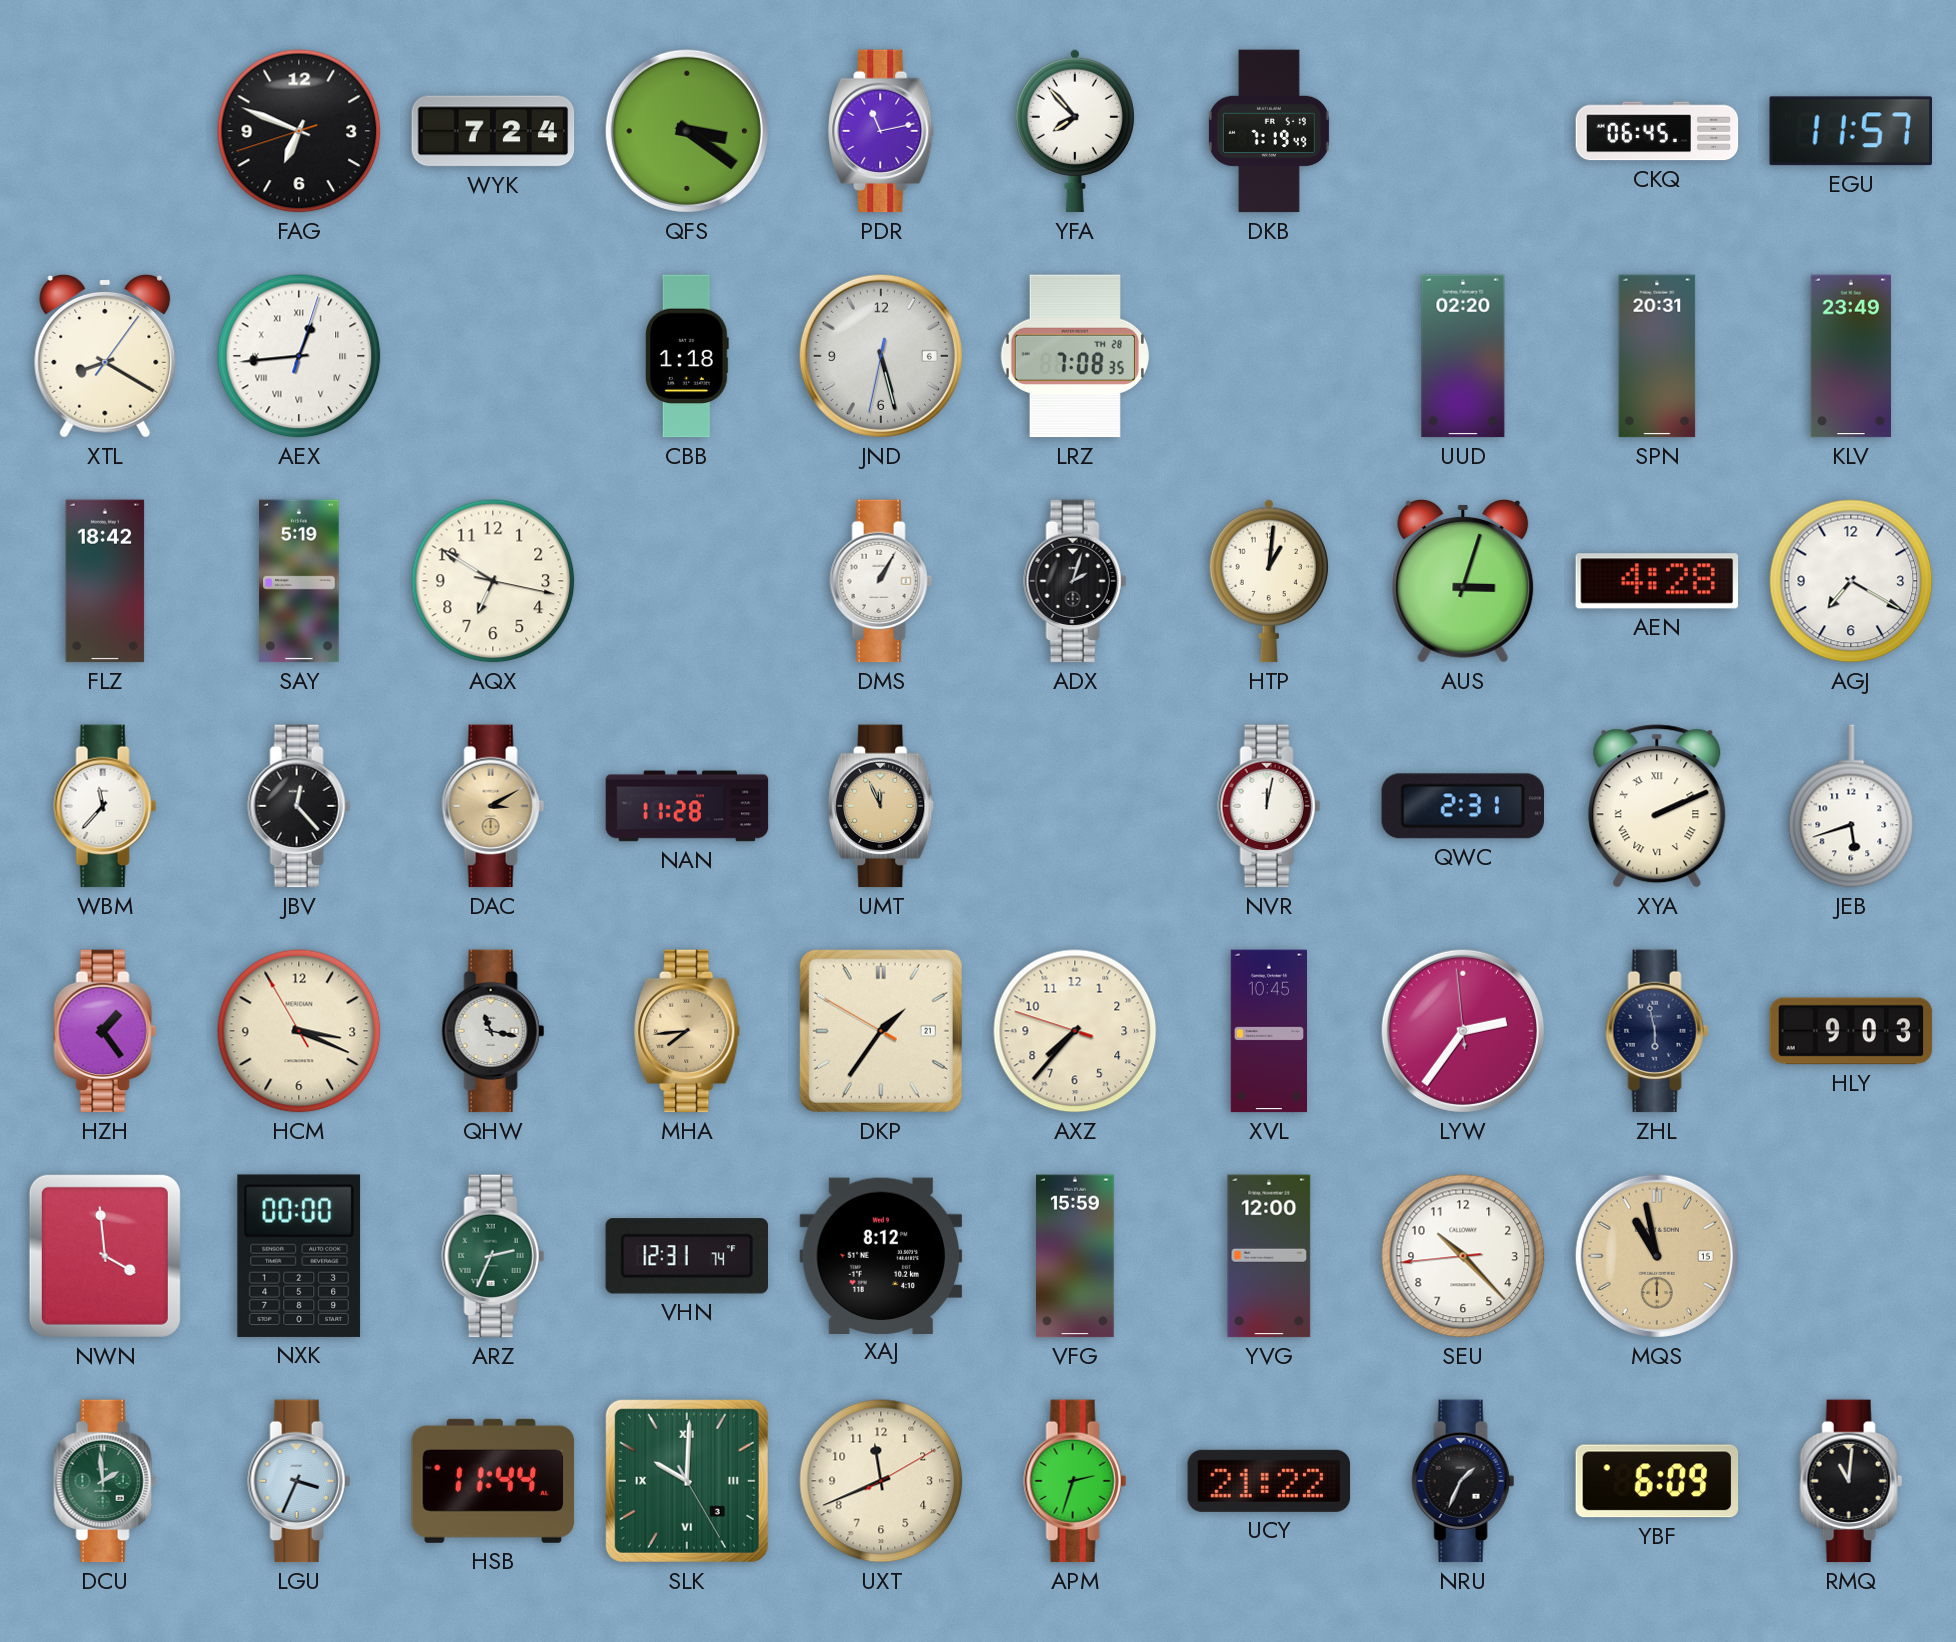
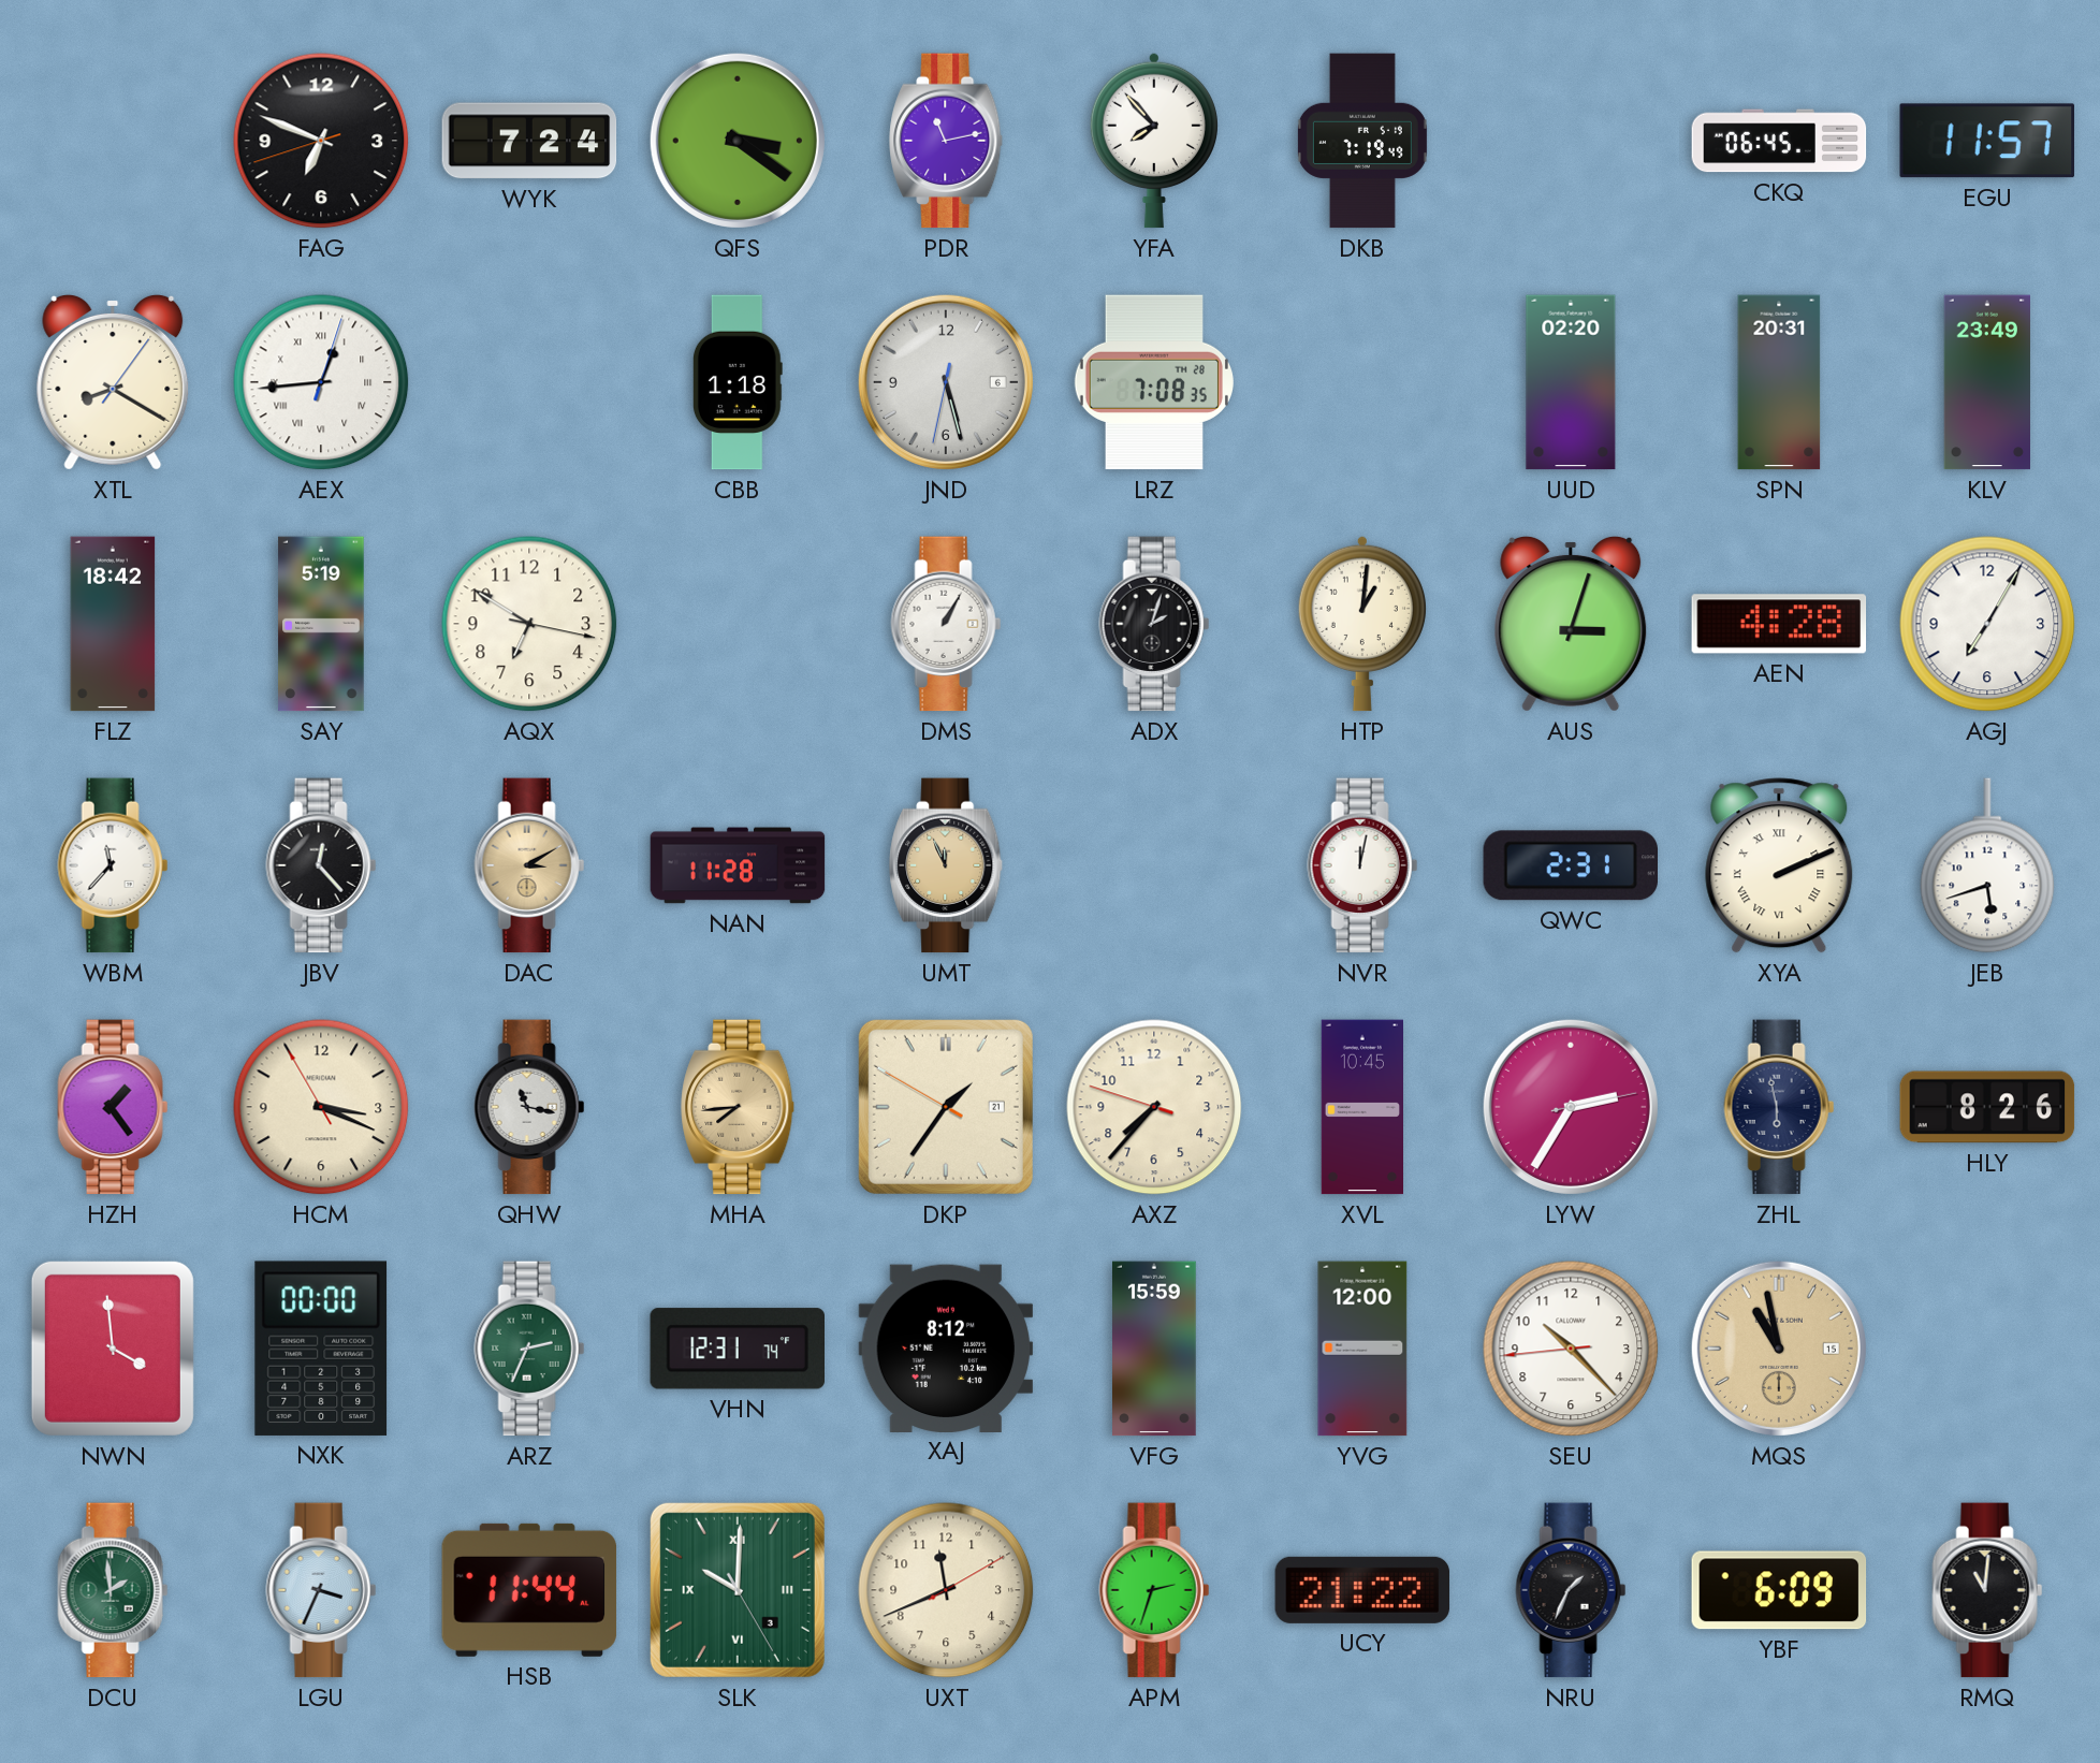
AGJ: 7:20 -> 7:05 (1987, 624)
LYW: 2:35:59 -> 2:35:13 (1571, 1107)
HLY: 9:03 -> 8:26 (1987, 1107)
